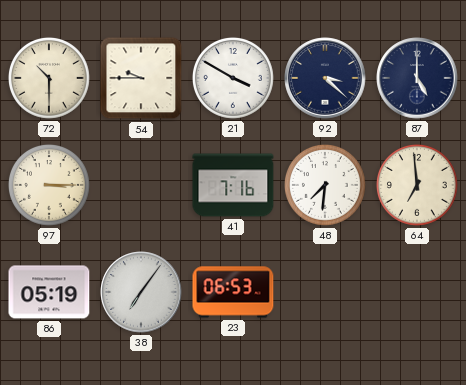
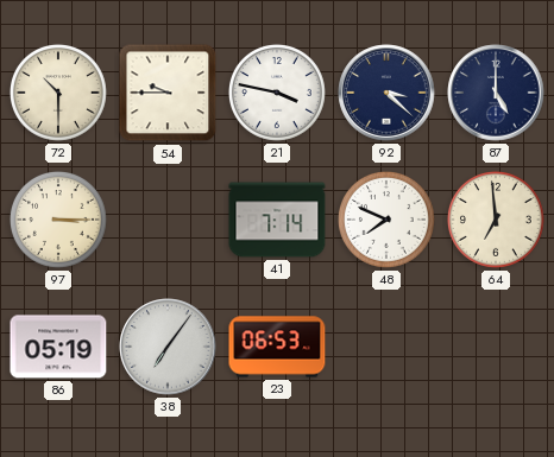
21: 3:50 -> 3:47 (277, 93)
41: 7:16 -> 7:14 (277, 220)
48: 7:31 -> 7:49 (386, 220)
